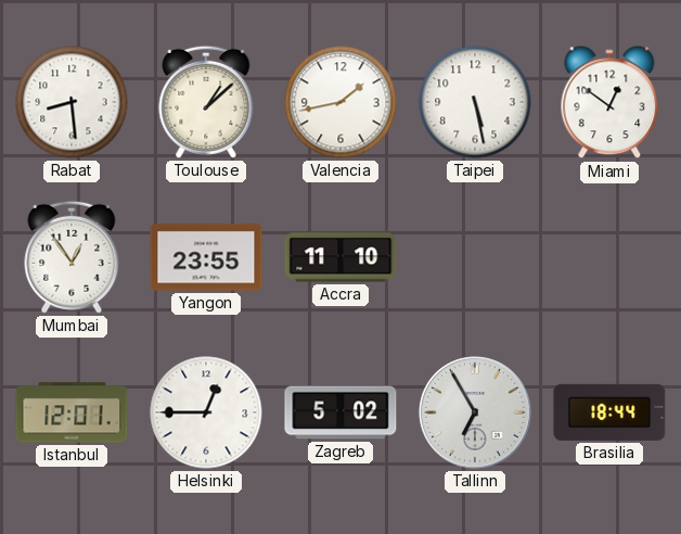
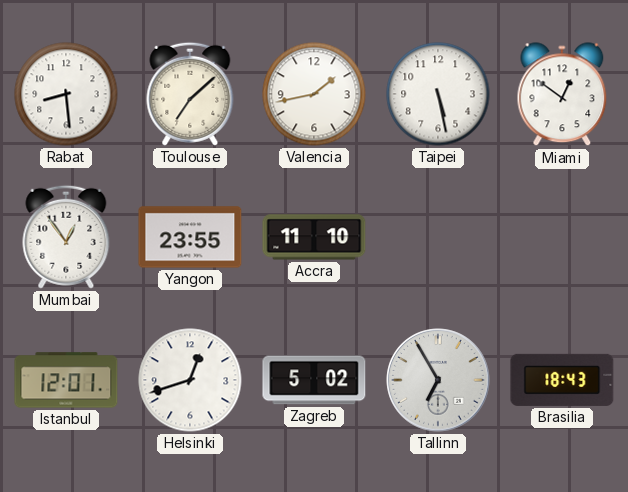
Toulouse: 1:08 -> 7:08 (190, 94)
Helsinki: 12:45 -> 12:42 (190, 380)
Brasilia: 18:44 -> 18:43 (562, 380)
